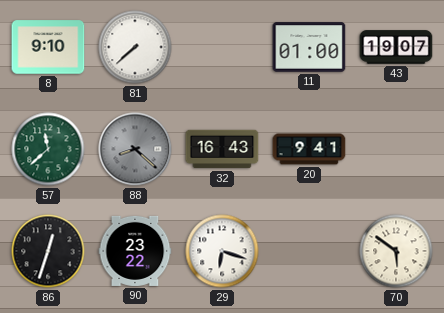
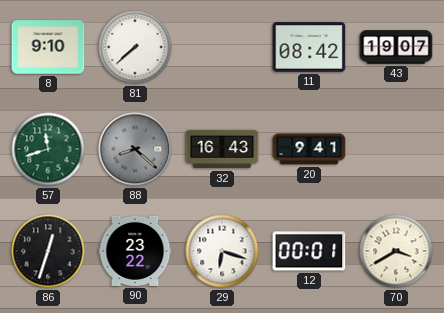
11: 01:00 -> 08:42 (309, 47)
57: 11:38 -> 11:42 (48, 149)
12: none -> 00:01 (309, 251)
70: 5:51 -> 3:40 (396, 251)
